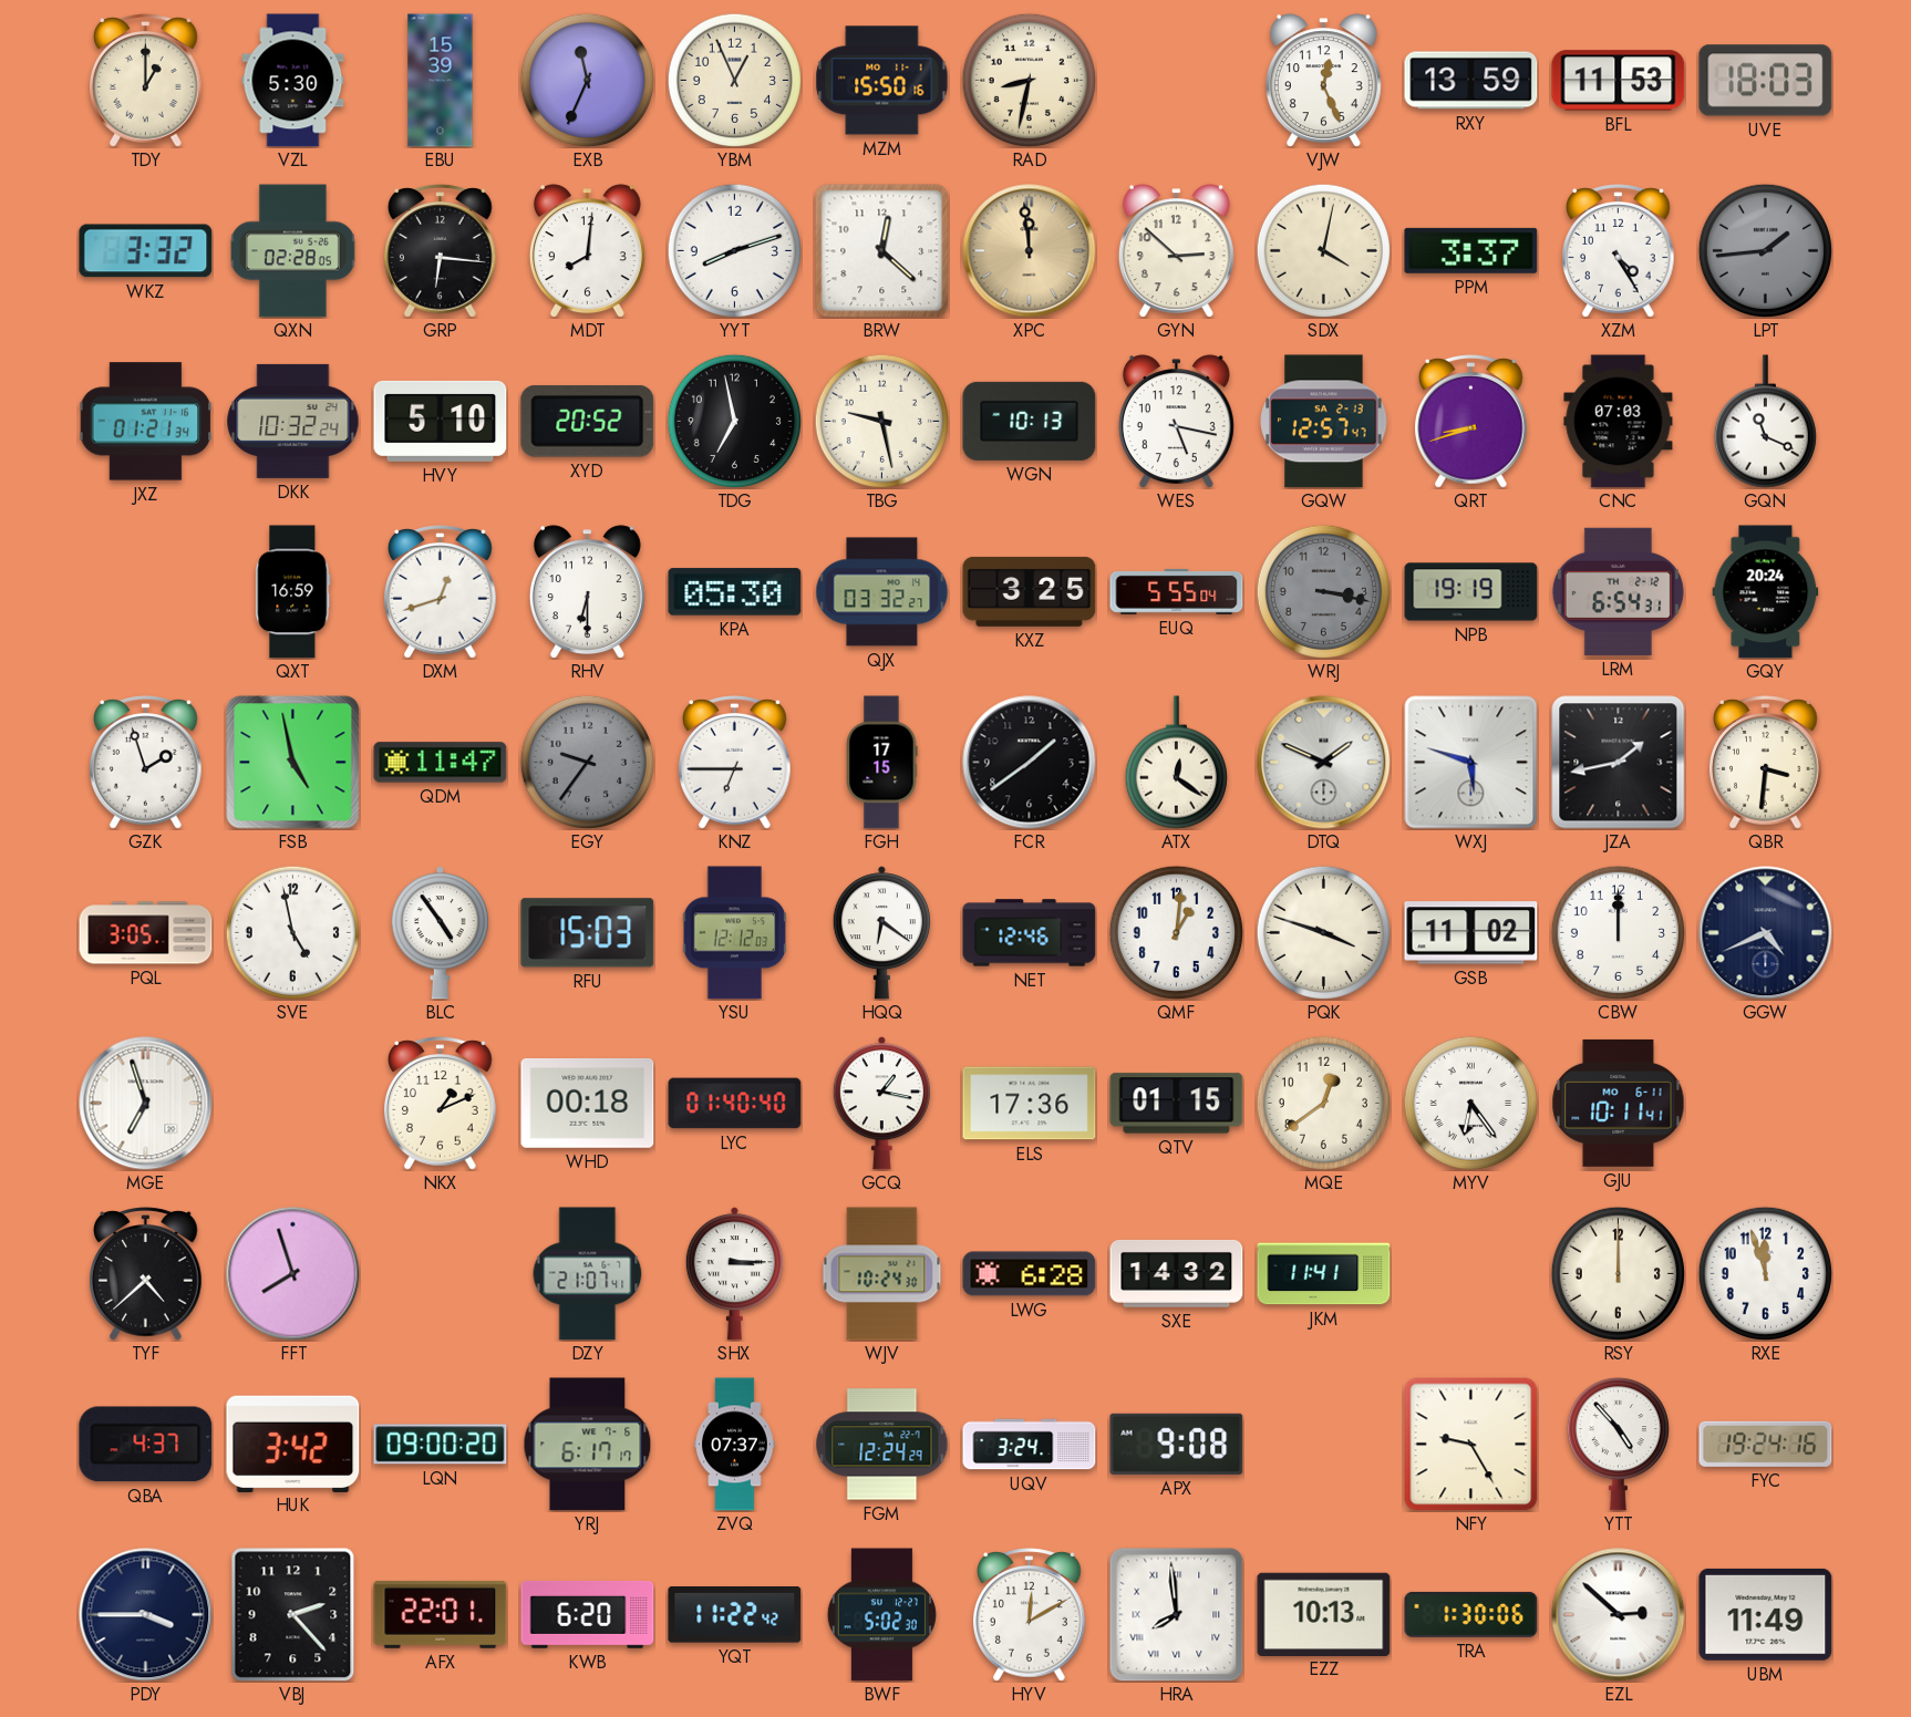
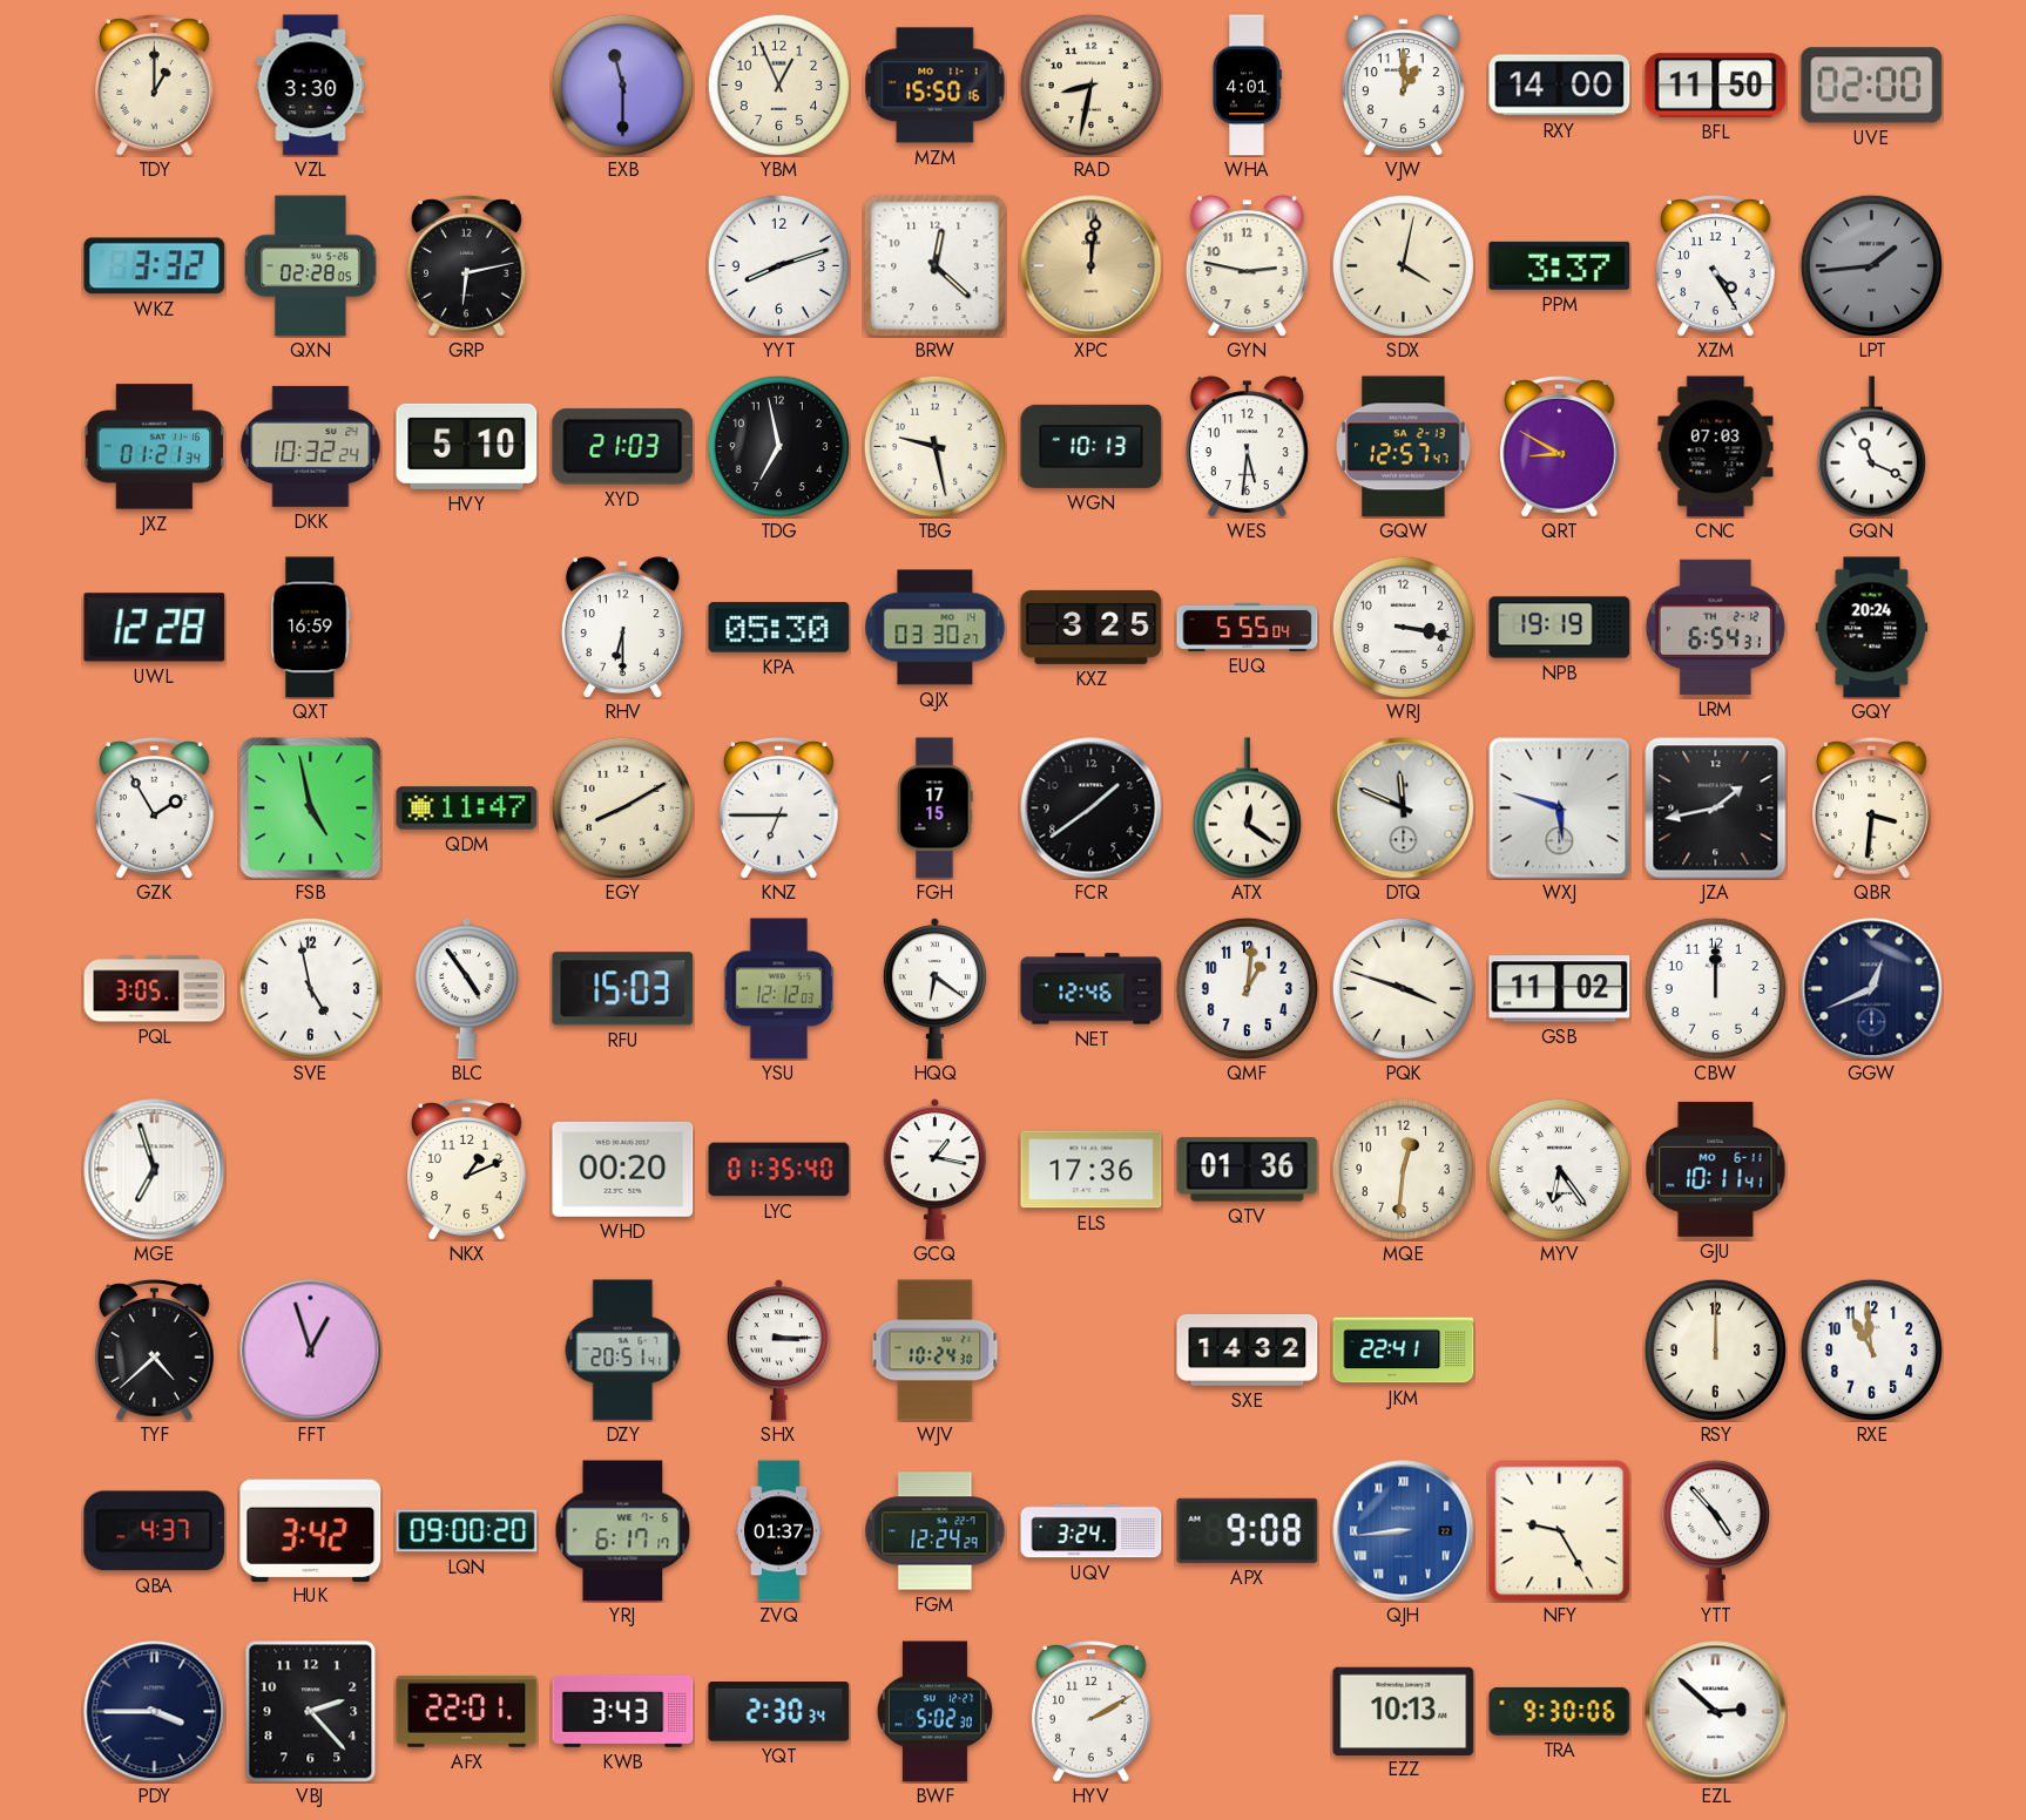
VZL: 5:30 -> 3:30 (311, 86)
EBU: 15:39 -> none (441, 81)
EXB: 11:34 -> 11:30 (622, 84)
WHA: none -> 4:01 (1247, 86)
VJW: 12:26 -> 1:00 (1403, 86)
RXY: 13:59 -> 14:00 (1560, 86)
BFL: 11:53 -> 11:50 (1716, 86)
UVE: 18:03 -> 02:00 (1872, 86)
GRP: 6:16 -> 6:13 (467, 266)
MDT: 8:01 -> none (587, 251)
XPC: 11:59 -> 12:01 (1092, 266)
GYN: 2:52 -> 2:47 (1247, 266)
XYD: 20:52 -> 21:03 (623, 446)
WES: 5:17 -> 5:31 (1247, 447)
QRT: 8:42 -> 8:50 (1560, 447)
UWL: none -> 12:28 (155, 628)
DXM: 12:42 -> none (441, 592)
QJX: 03:32 -> 03:30 (936, 628)
WRJ dial: grey -> white (1403, 627)
GZK: 1:57 -> 1:55 (155, 808)
EGY: 9:36 -> 8:10 (622, 807)
EGY dial: grey -> cream (622, 807)
DTQ: 1:49 -> 11:49 (1404, 808)
GGW: 4:41 -> 12:41 (1872, 989)
WHD: 00:18 -> 00:20 (623, 1169)
LYC: 01:40 -> 01:35 (779, 1170)
QTV: 01:15 -> 01:36 (1248, 1170)
MQE: 12:39 -> 12:31 (1403, 1169)
FFT: 7:57 -> 12:57 (311, 1351)
DZY: 21:07 -> 20:51 (623, 1351)
LWG: 6:28 -> none (1030, 1274)
JKM: 11:41 -> 22:41 (1404, 1351)
RXE: 11:57 -> 10:59 (1871, 1349)
ZVQ: 07:37 -> 01:37 (779, 1531)
QJH: none -> 8:44 (1404, 1531)
FYC: 19:24 -> none (1766, 1444)
KWB: 6:20 -> 3:43 (623, 1711)
YQT: 11:22 -> 2:30 (779, 1712)
HYV: 12:10 -> 2:10 (1092, 1712)
HRA: 7:59 -> none (1177, 1615)
TRA: 1:30 -> 9:30 (1560, 1711)
UBM: 11:49 -> none (1766, 1614)
